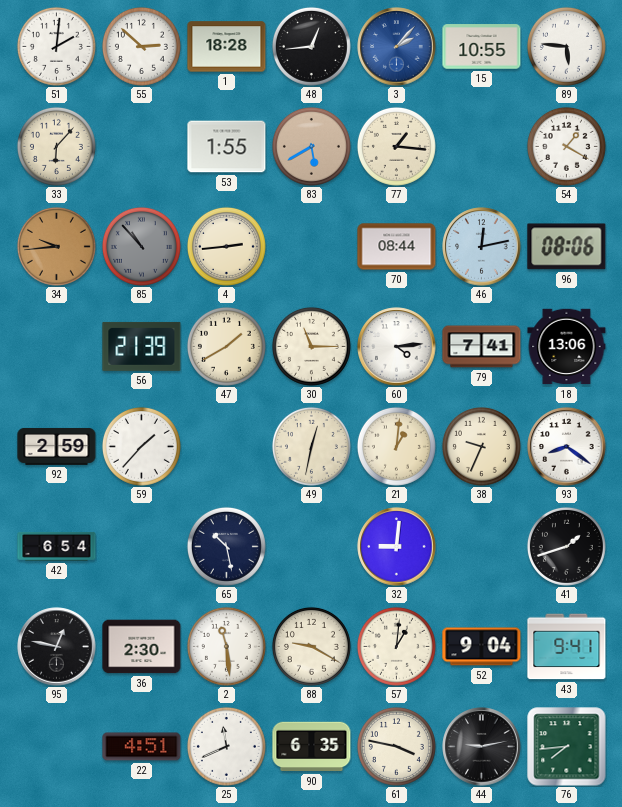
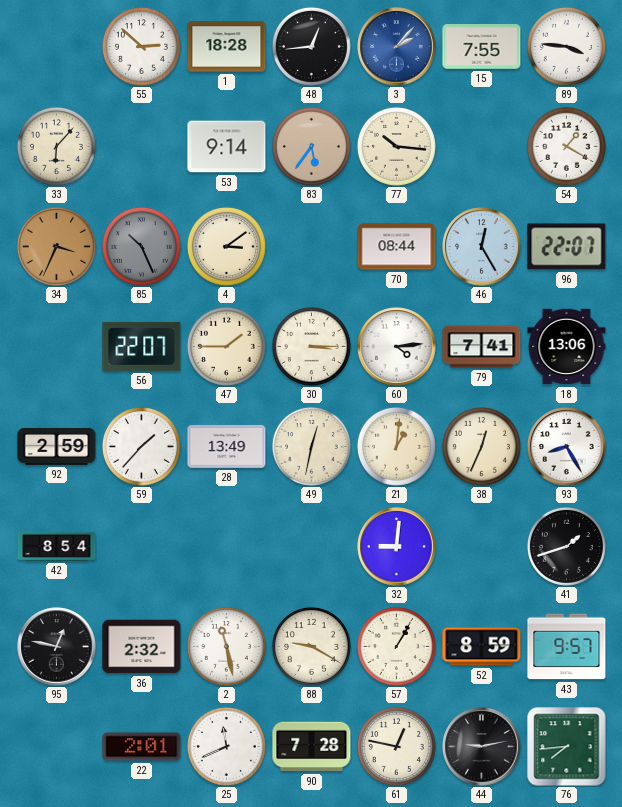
51: 2:01 -> none (56, 46)
15: 10:55 -> 7:55 (482, 47)
89: 5:46 -> 3:46 (566, 46)
53: 1:55 -> 9:14 (227, 147)
83: 5:40 -> 5:36 (311, 146)
77: 1:16 -> 10:16 (396, 146)
34: 9:44 -> 3:34 (56, 246)
85: 10:53 -> 10:26 (141, 246)
4: 2:44 -> 3:09 (226, 246)
46: 12:13 -> 12:25 (482, 247)
96: 08:06 -> 22:07 (567, 247)
56: 21:39 -> 22:07 (142, 346)
47: 1:40 -> 1:45 (226, 346)
30: 11:15 -> 3:15 (311, 346)
28: none -> 13:49 (227, 446)
38: 9:34 -> 12:34 (481, 446)
93: 8:21 -> 8:25 (567, 447)
42: 6:54 -> 8:54 (57, 546)
65: 10:28 -> none (226, 546)
36: 2:30 -> 2:32 (142, 647)
2: 11:29 -> 11:28 (226, 646)
57: 1:01 -> 1:05 (396, 646)
52: 9:04 -> 8:59 (482, 647)
43: 9:41 -> 9:57 (567, 647)
22: 4:51 -> 2:01 (142, 747)
90: 6:35 -> 7:28 (312, 747)
61: 3:47 -> 12:47 (396, 746)
